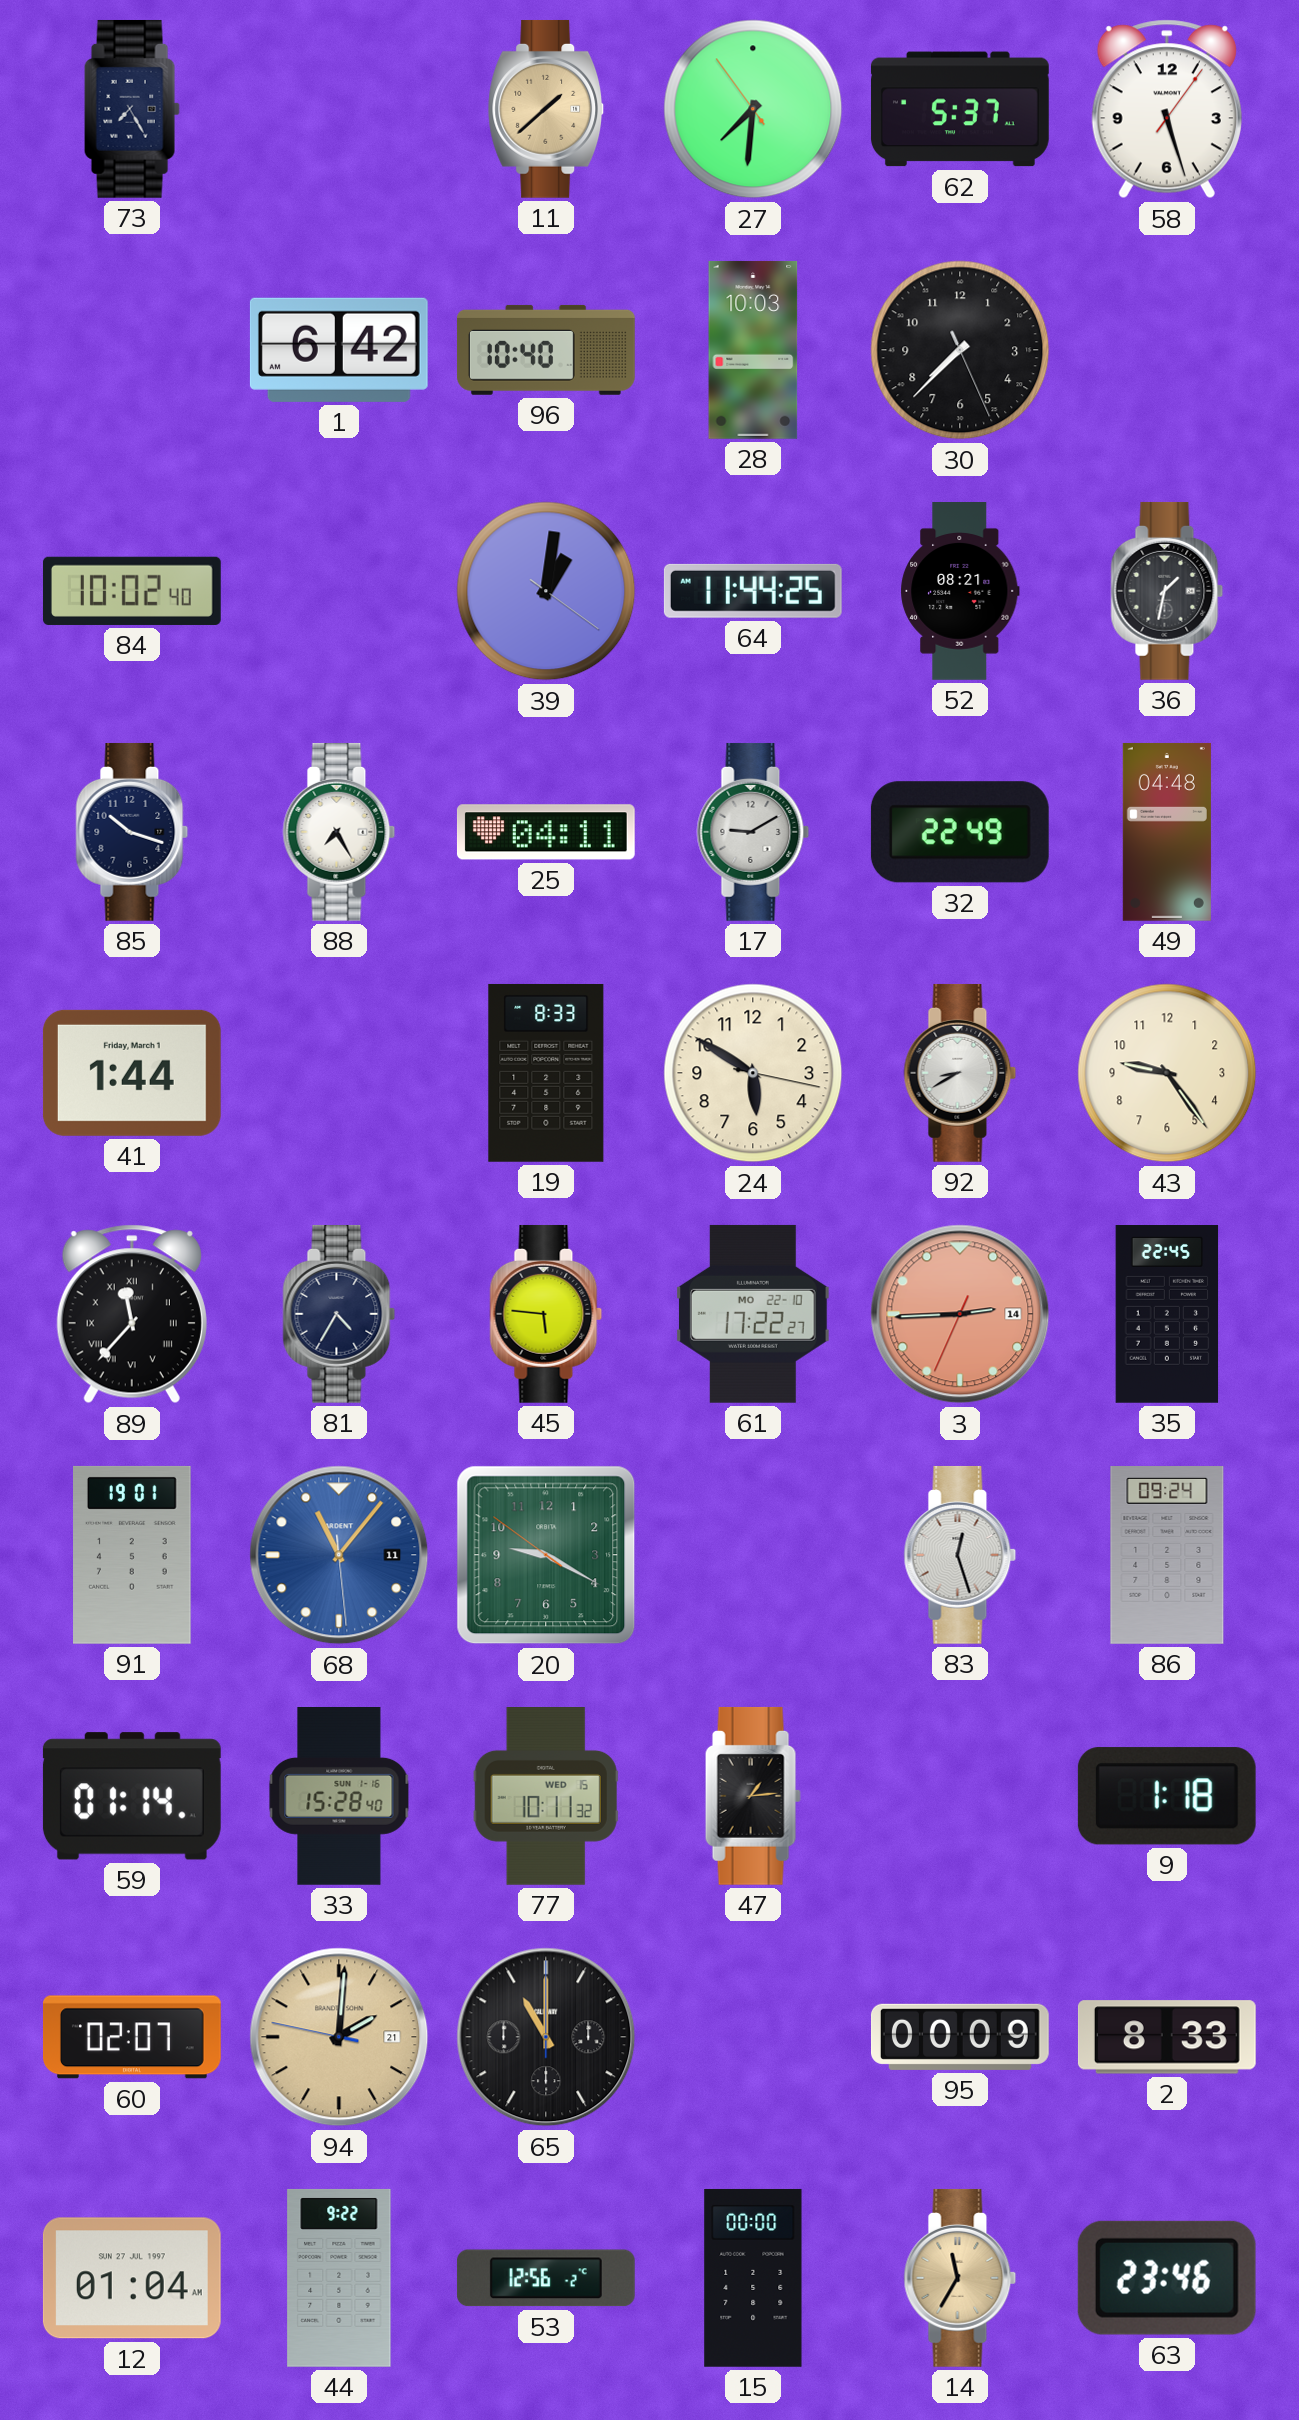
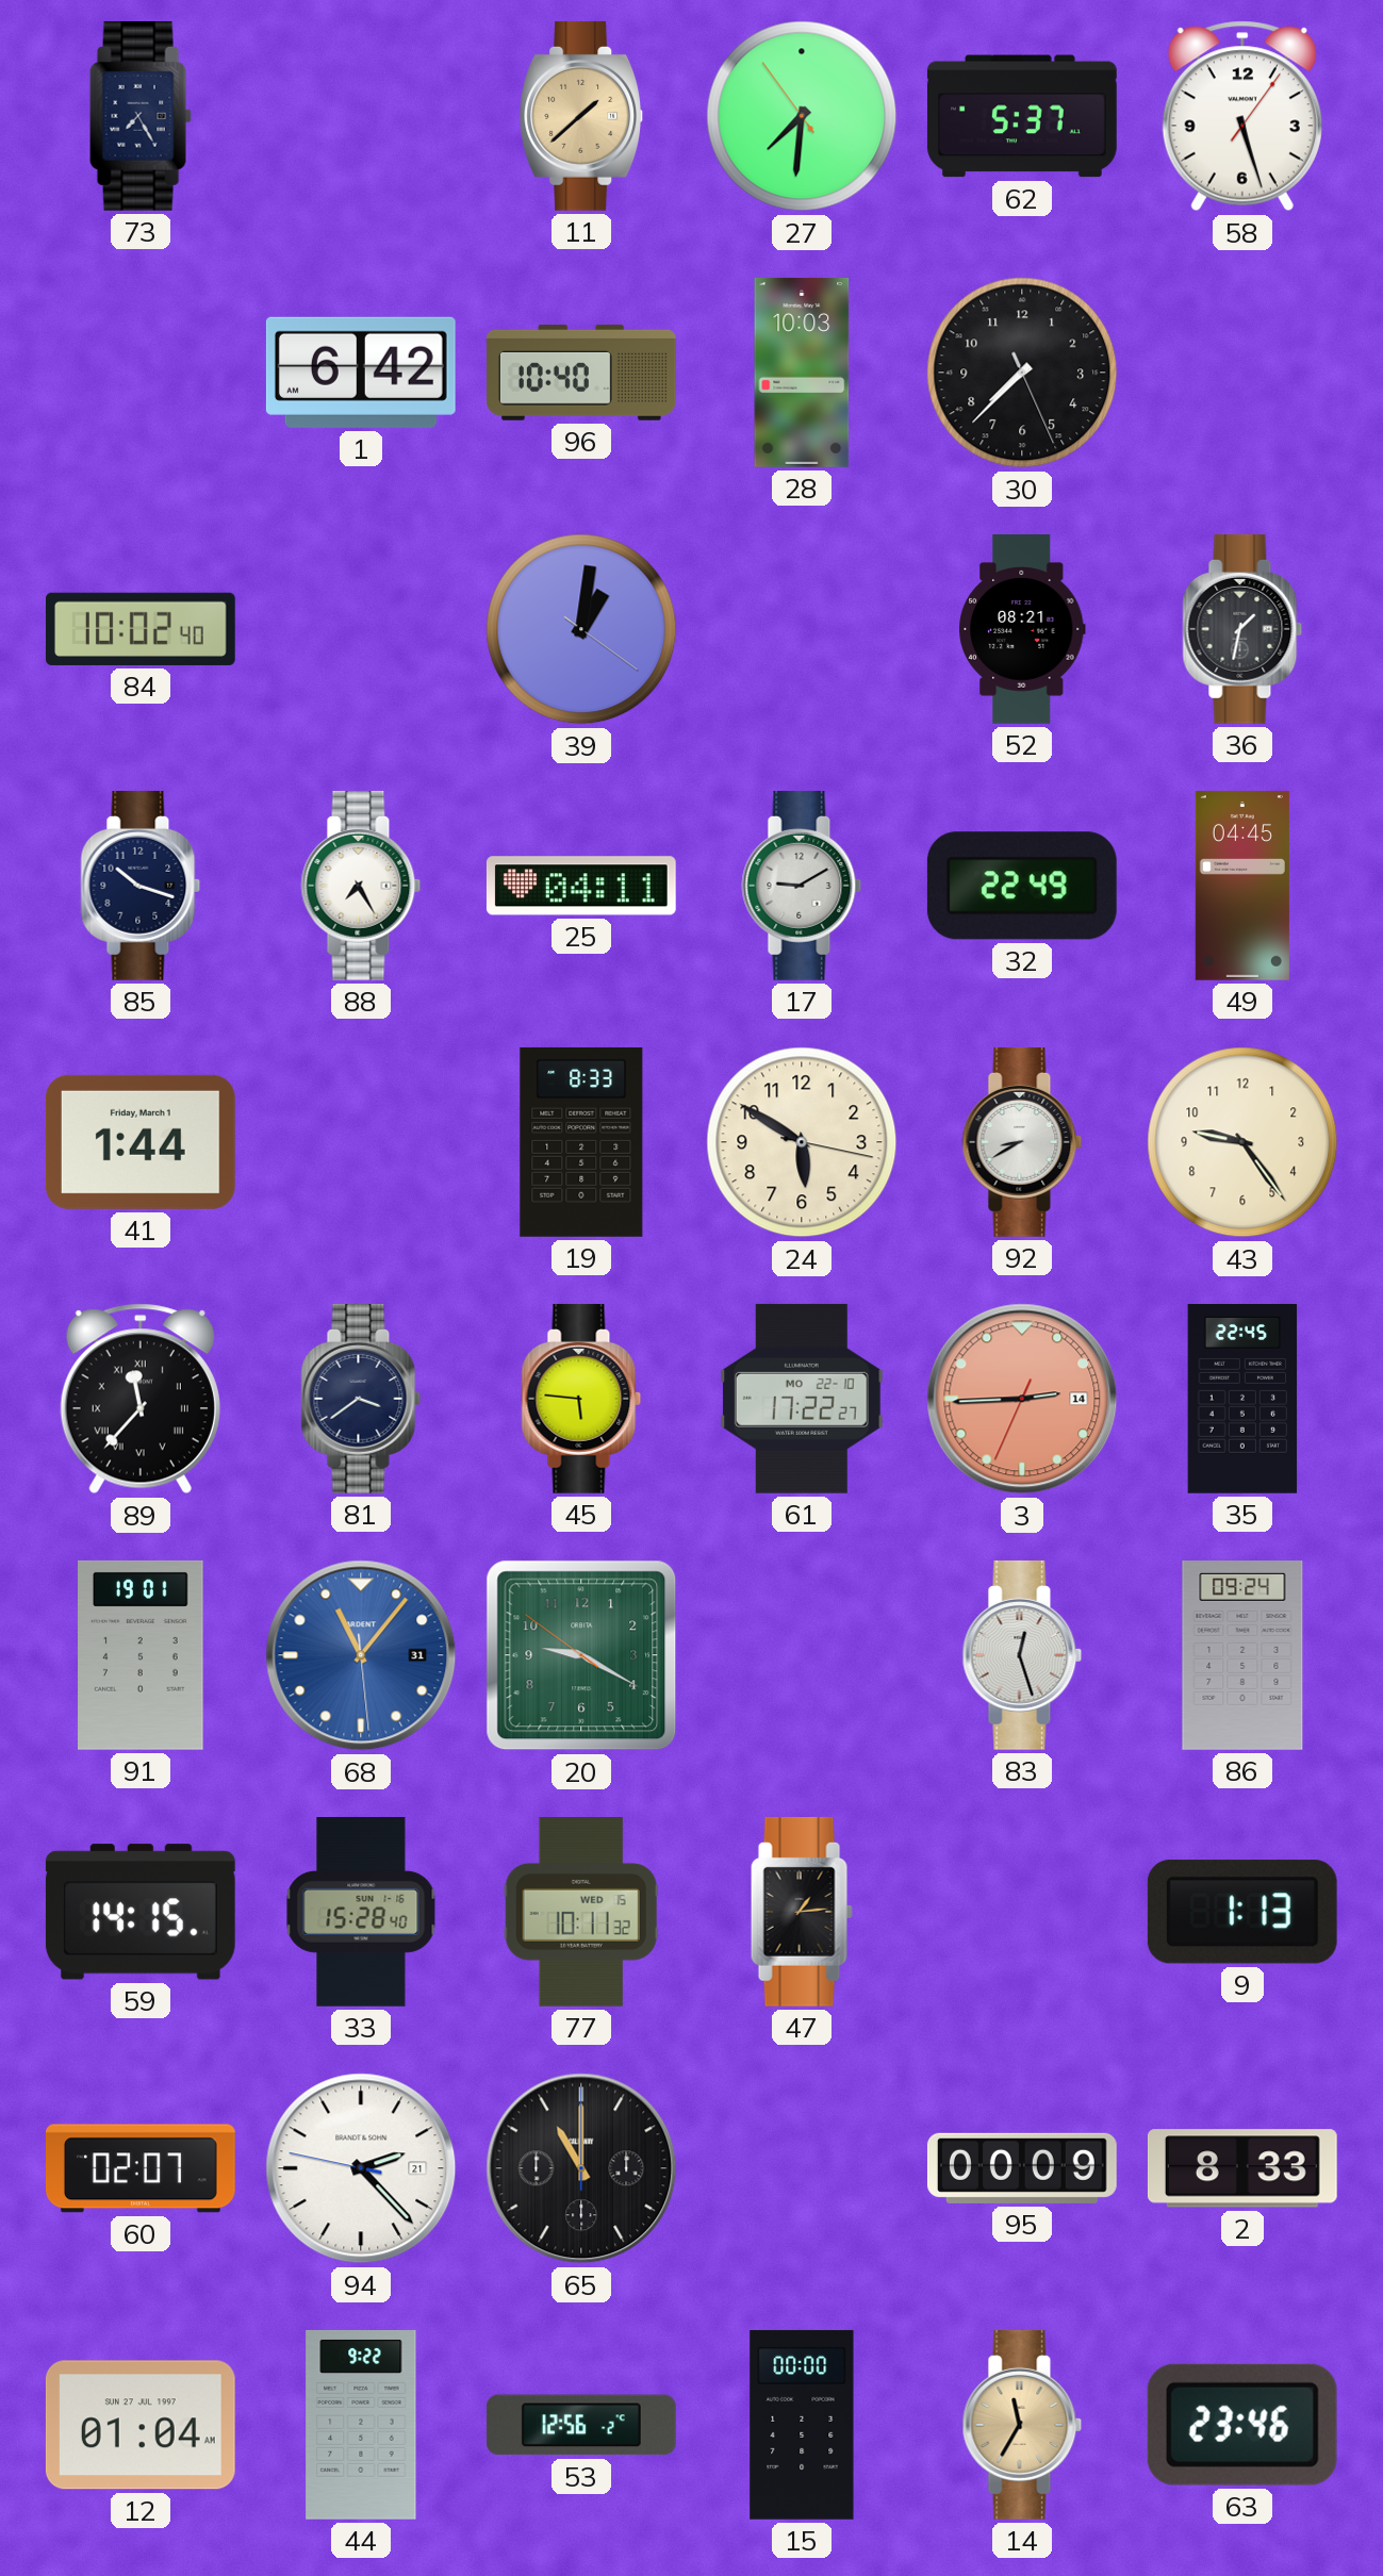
64: 11:44 -> none (753, 591)
49: 04:48 -> 04:45 (1242, 886)
81: 4:35 -> 3:39 (361, 1399)
68 date: 11 -> 31 (361, 1655)
59: 01:14 -> 14:15 (141, 1912)
9: 1:18 -> 1:13 (1242, 1912)
94: 2:00 -> 2:22 (361, 2168)
94 dial: champagne -> white (361, 2168)
